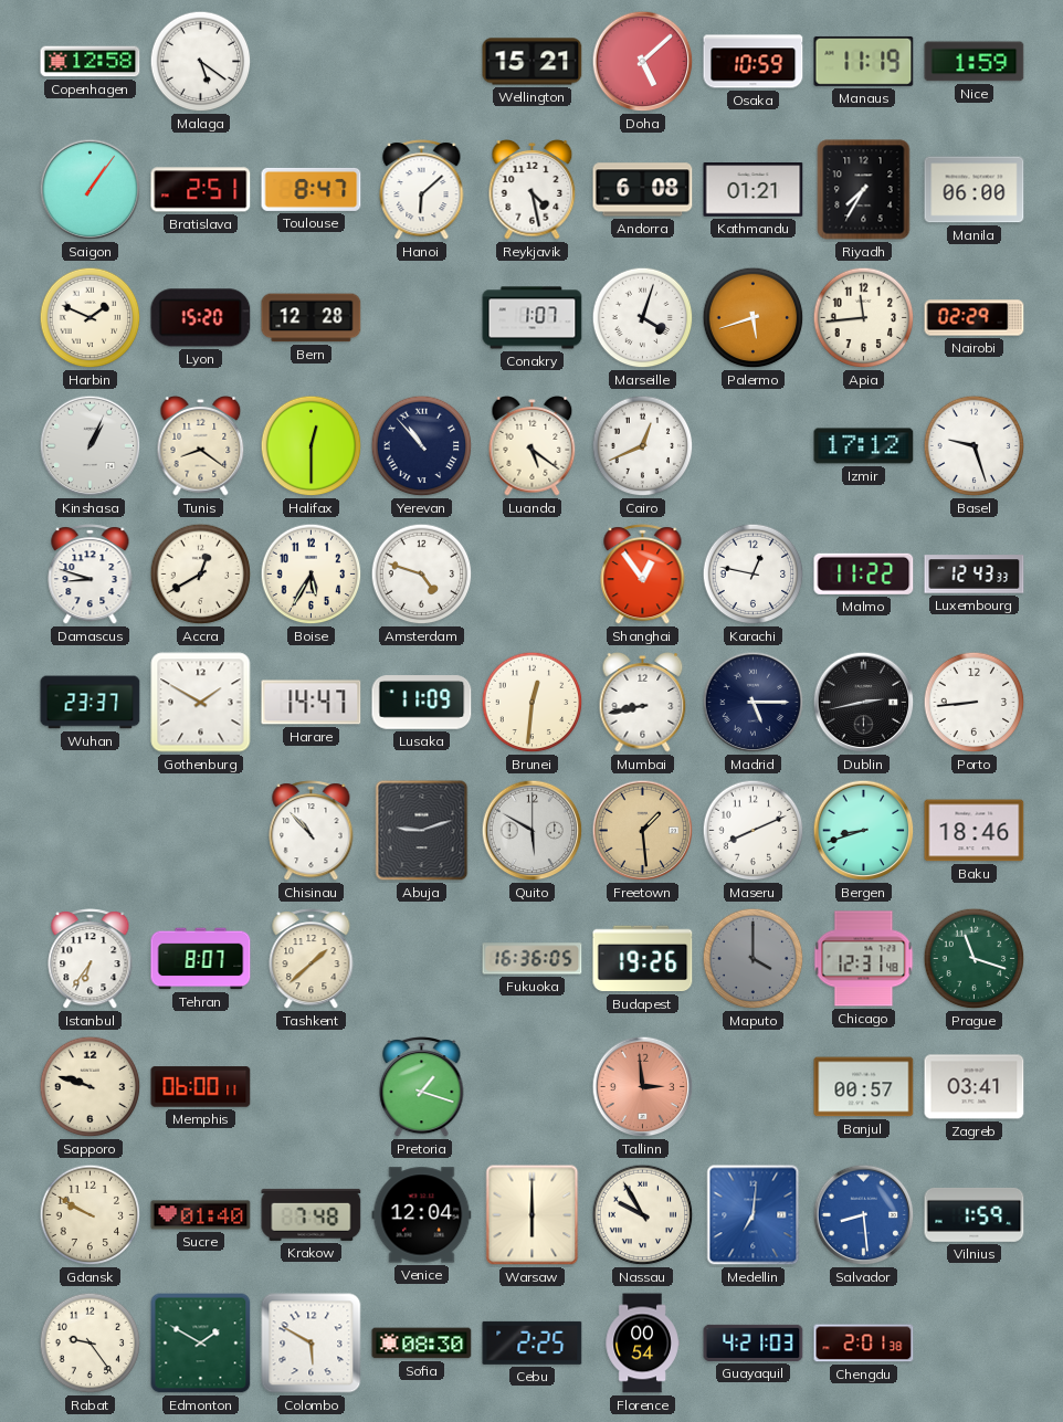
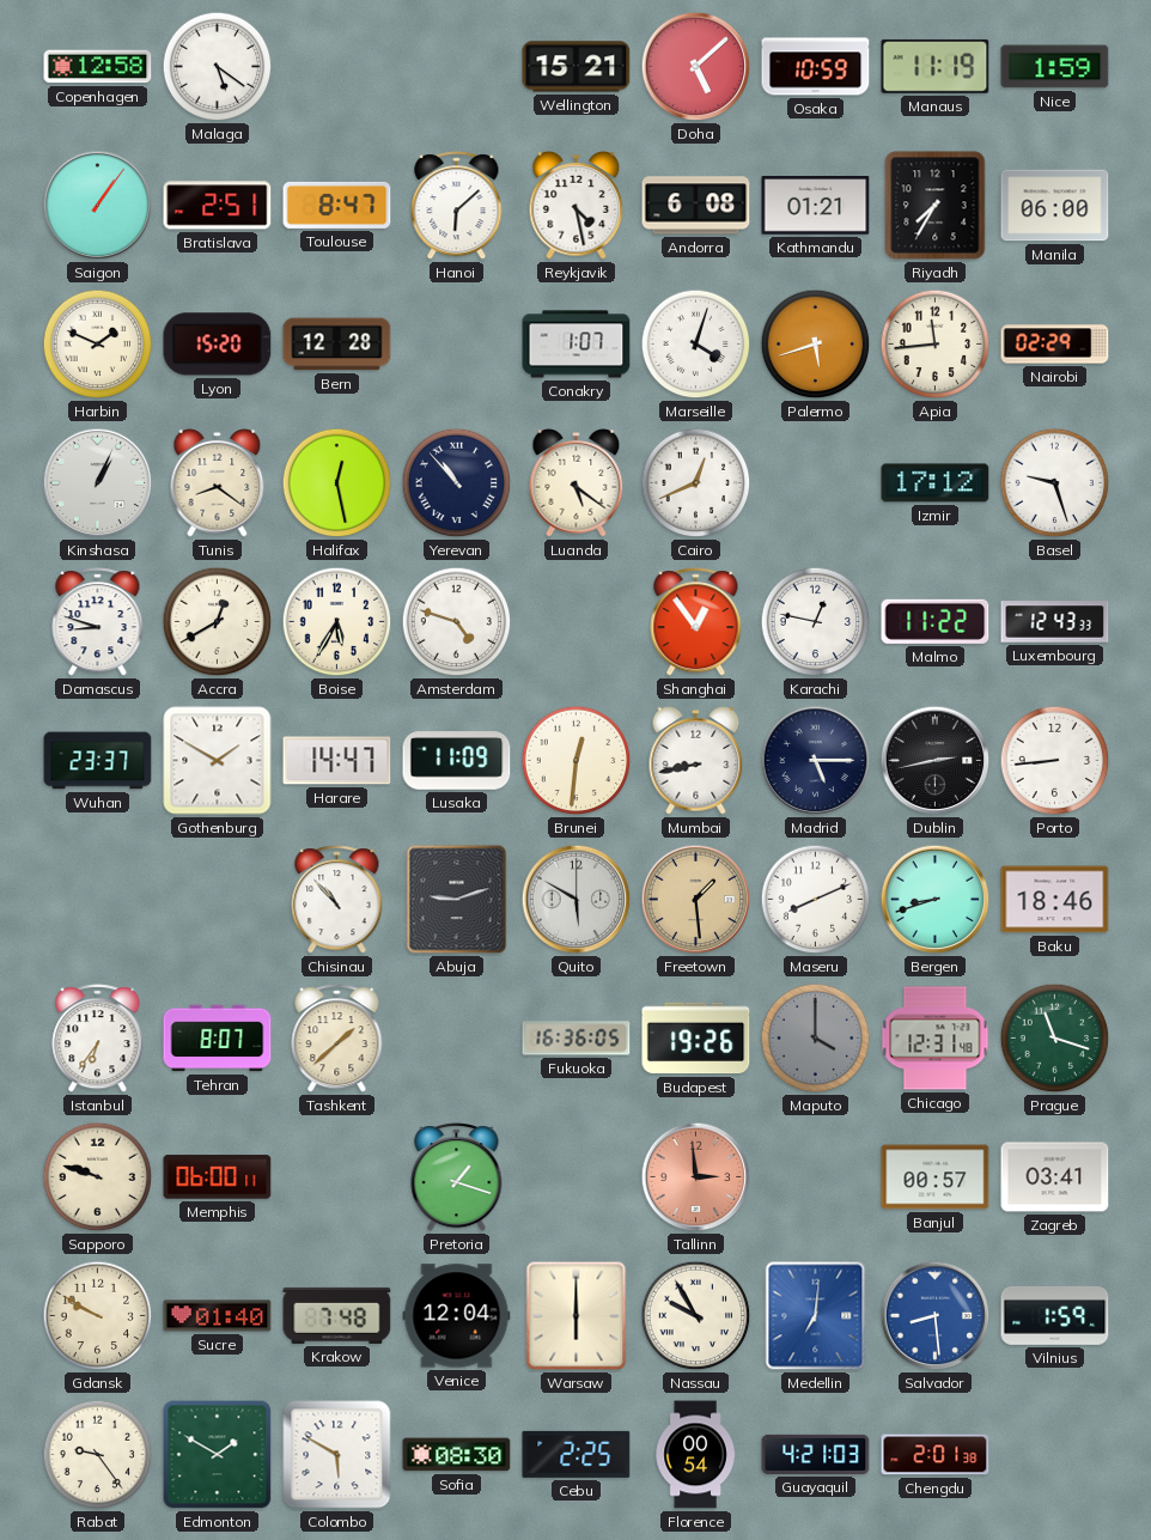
Halifax: 12:30 -> 12:28 (337, 483)
